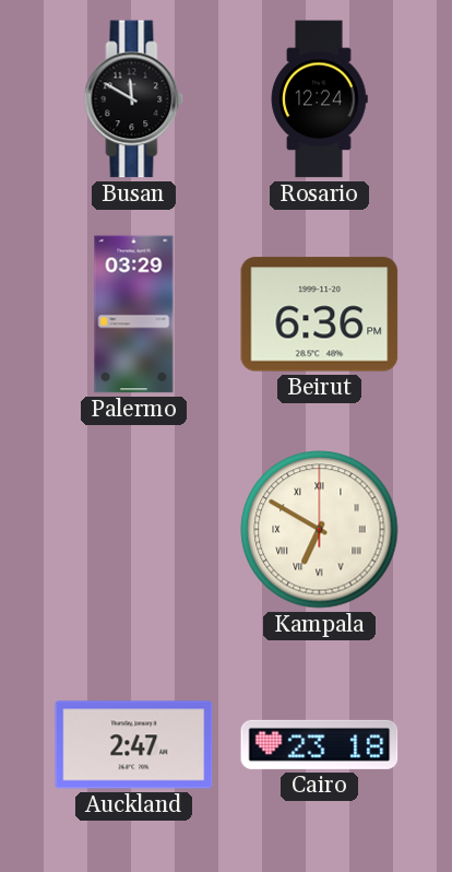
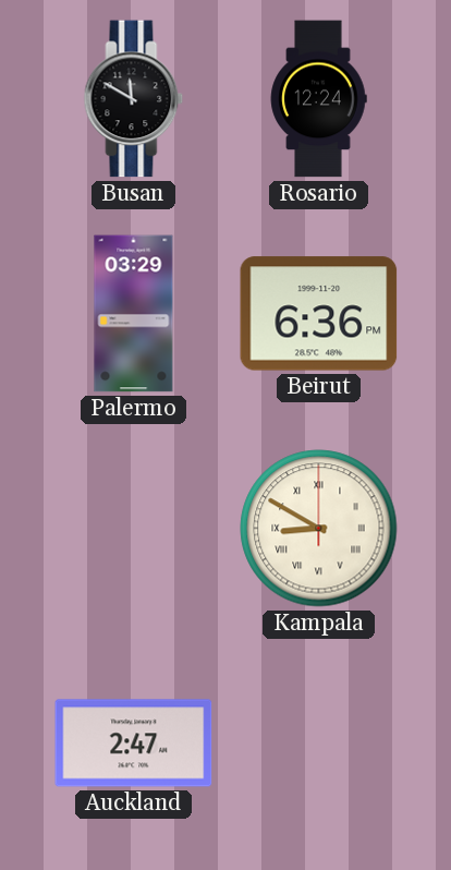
Kampala: 6:50 -> 8:50 (319, 529)
Cairo: 23:18 -> none (320, 744)
